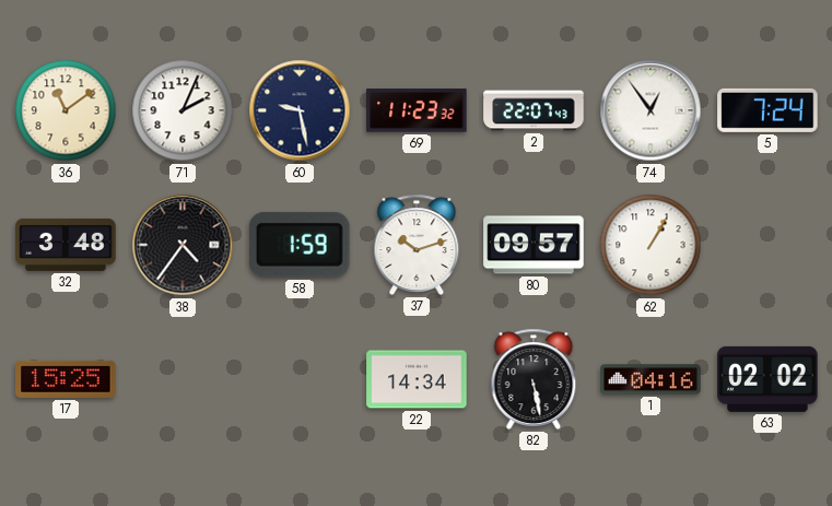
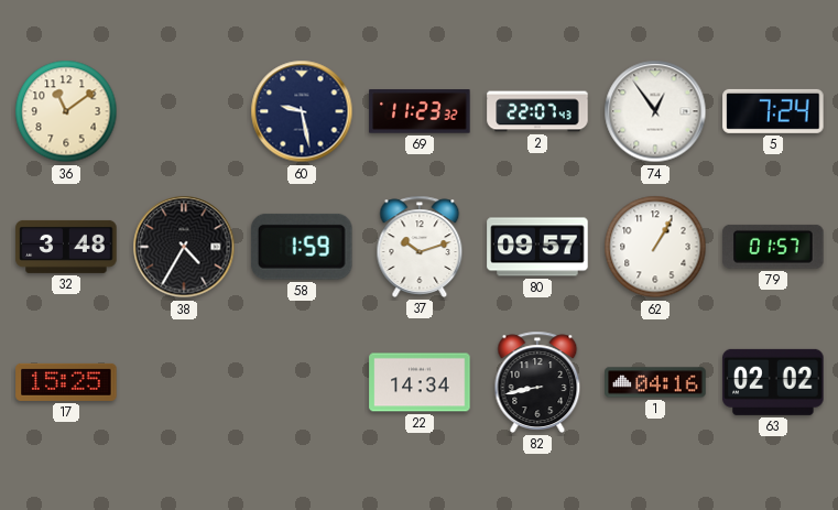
71: 2:04 -> none (183, 110)
38: 4:36 -> 4:35 (184, 247)
79: none -> 01:57 (773, 247)
82: 5:28 -> 8:43 (537, 382)
